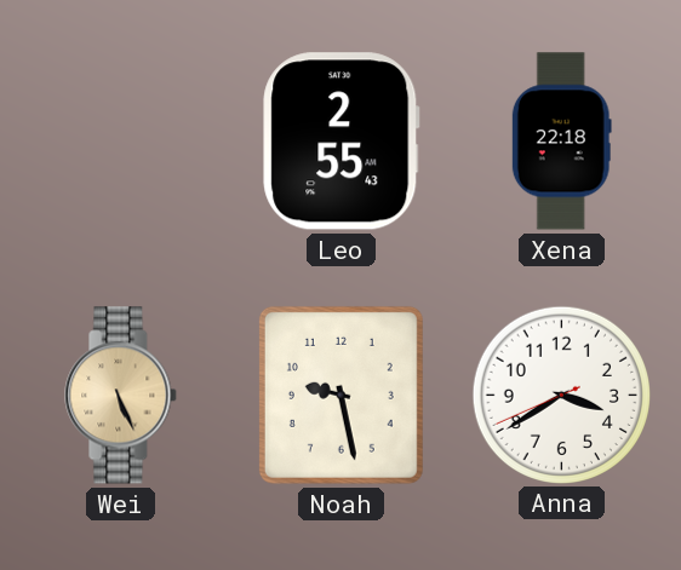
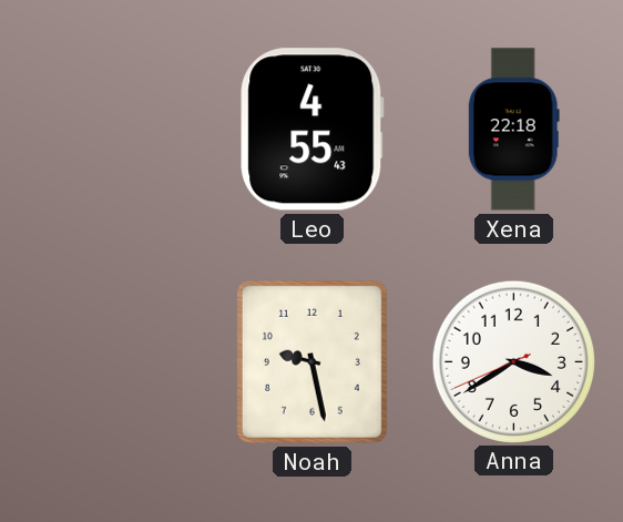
Leo: 2:55 -> 4:55 (313, 130)
Wei: 5:26 -> none (121, 396)
